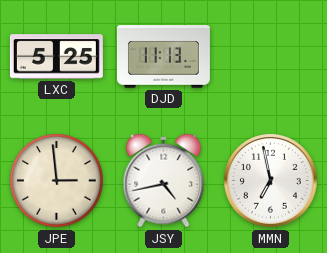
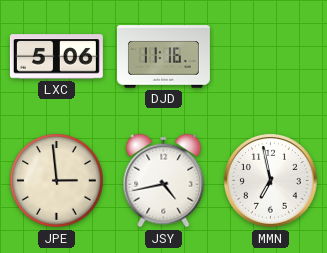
LXC: 5:25 -> 5:06 (56, 57)
DJD: 11:13 -> 11:16 (163, 57)
